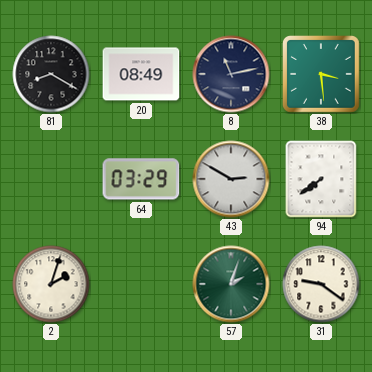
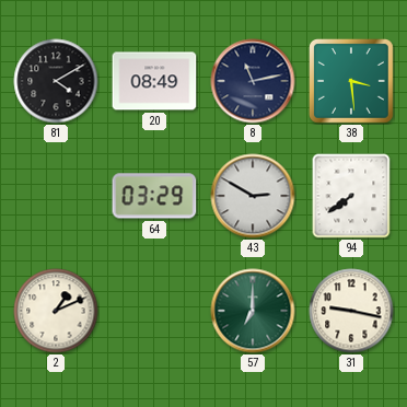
81: 8:20 -> 4:10 (56, 81)
2: 2:03 -> 1:11 (56, 311)
57: 2:03 -> 7:00 (253, 311)
31: 9:21 -> 9:17 (351, 311)
